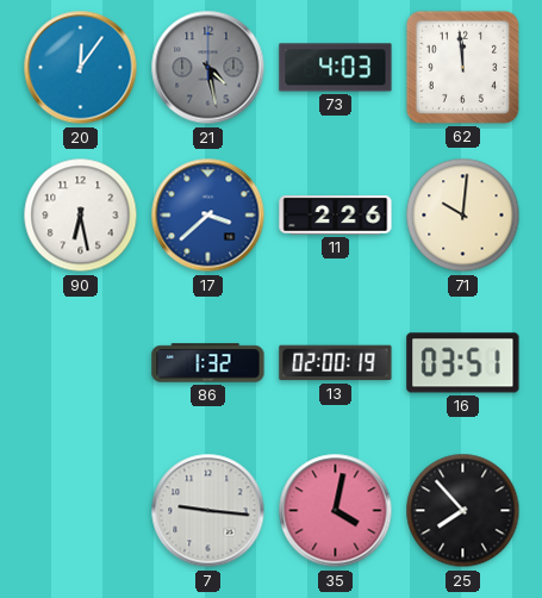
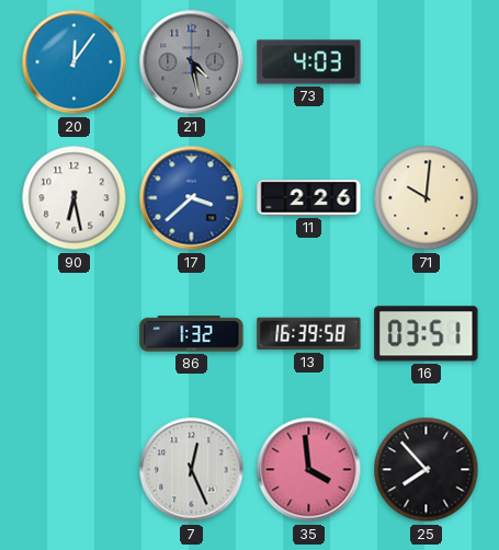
62: 11:59 -> none (462, 67)
13: 02:00 -> 16:39 (309, 334)
7: 9:16 -> 12:26 (192, 470)
35: 4:02 -> 3:59 (309, 470)
